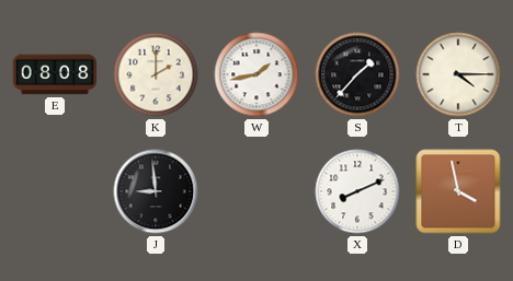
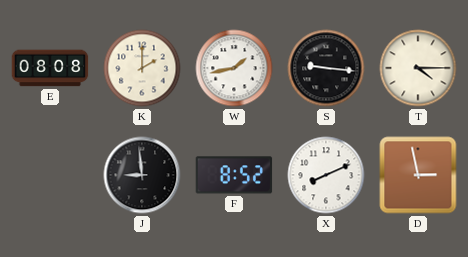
S: 1:37 -> 9:16 (326, 68)
F: none -> 8:52 (234, 175)
D: 3:58 -> 2:58 (418, 175)
